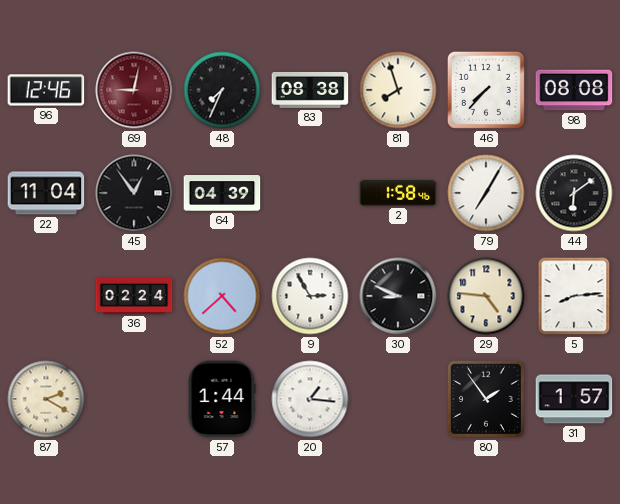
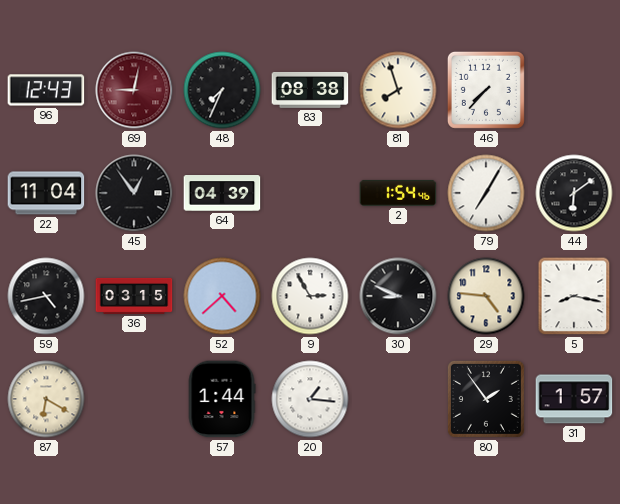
96: 12:46 -> 12:43 (46, 90)
98: 08:08 -> none (574, 90)
2: 1:58 -> 1:54 (398, 193)
59: none -> 4:43 (46, 296)
36: 02:24 -> 03:15 (134, 296)
5: 8:14 -> 8:17 (574, 296)
87: 2:20 -> 6:20 (46, 399)
